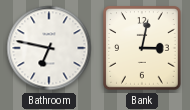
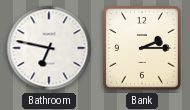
Bank: 3:02 -> 2:15 (143, 49)
